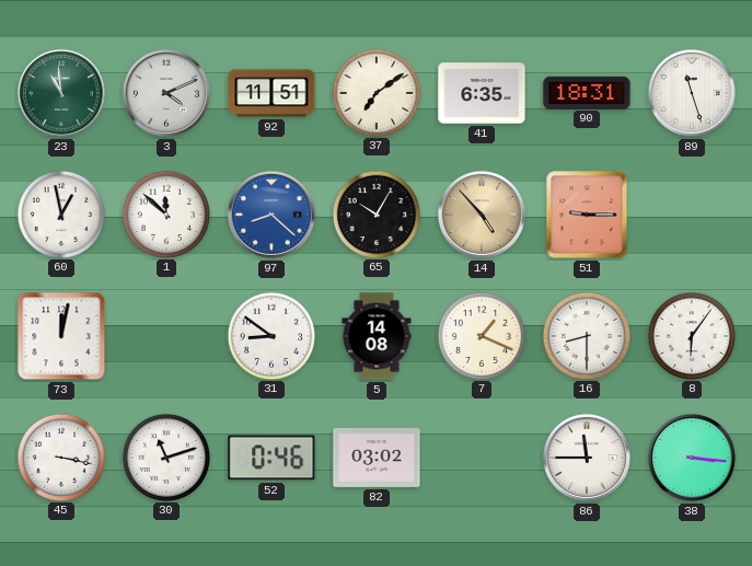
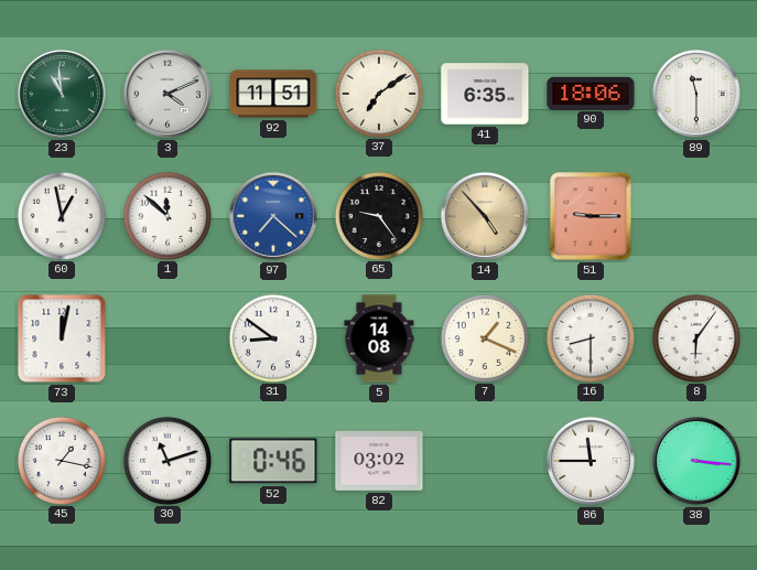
90: 18:31 -> 18:06 (591, 93)
89: 11:27 -> 11:30 (696, 94)
97: 8:22 -> 7:22 (273, 216)
65: 10:05 -> 9:24 (378, 215)
45: 3:17 -> 1:17 (61, 460)
